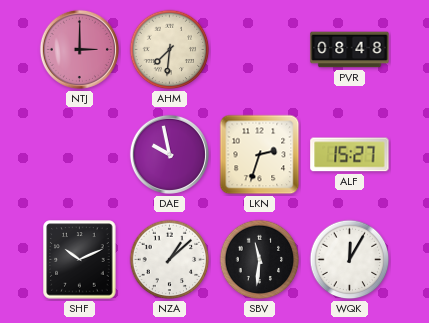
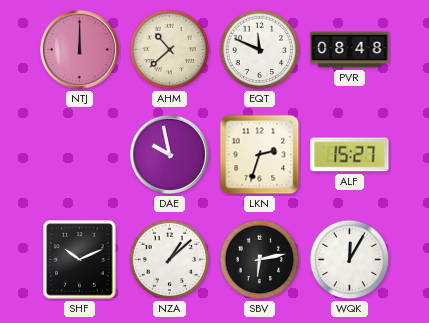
NTJ: 3:00 -> 12:00 (79, 49)
AHM: 7:31 -> 10:38 (170, 50)
EQT: none -> 11:49 (260, 50)
SBV: 11:31 -> 6:13 (260, 260)
